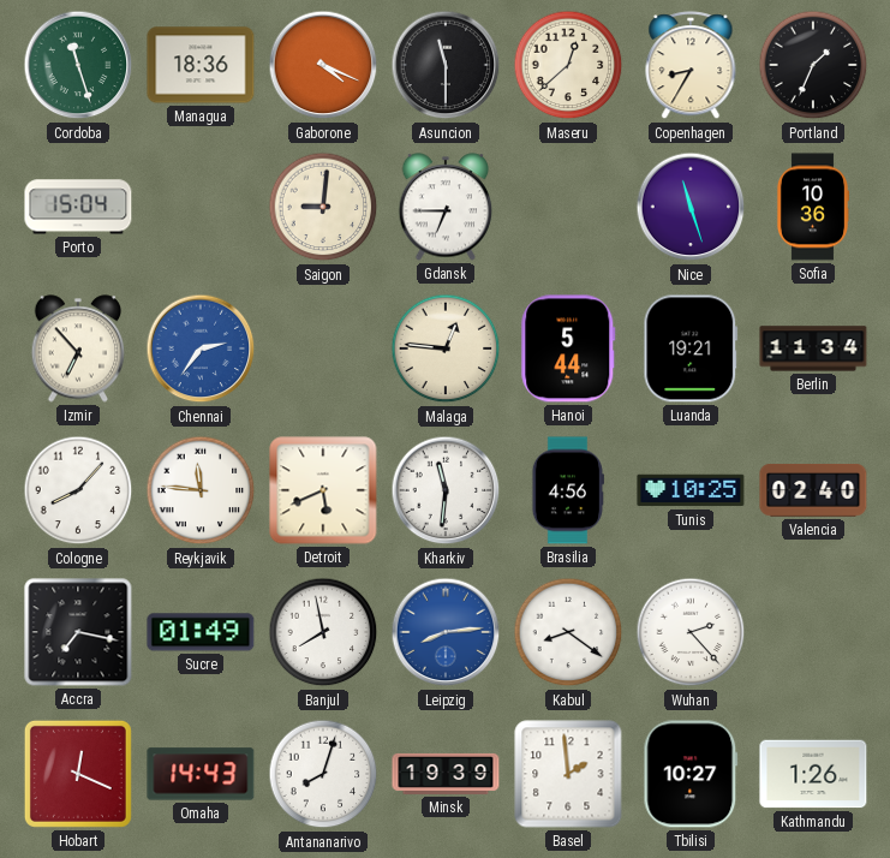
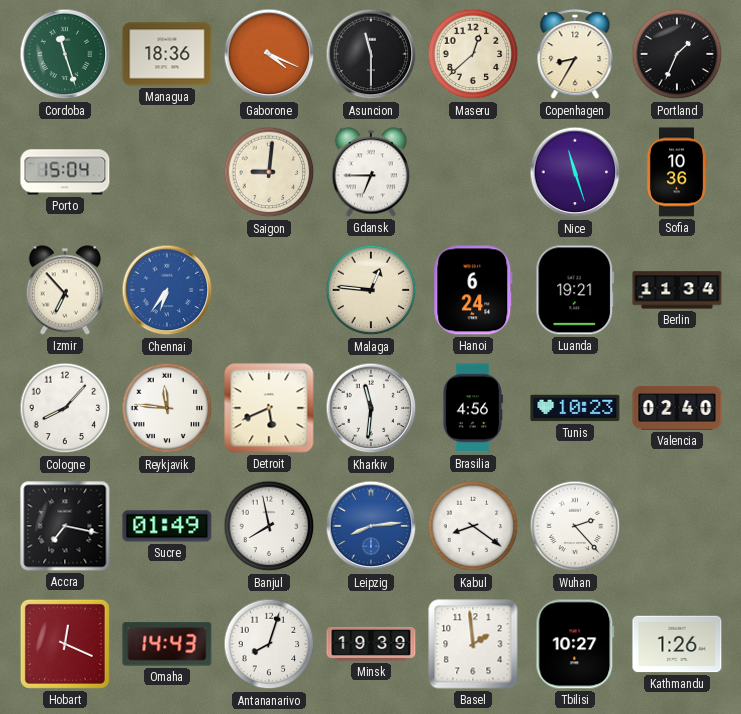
Chennai: 2:36 -> 6:36 (167, 290)
Hanoi: 5:44 -> 6:24 (473, 290)
Tunis: 10:25 -> 10:23 (575, 408)
